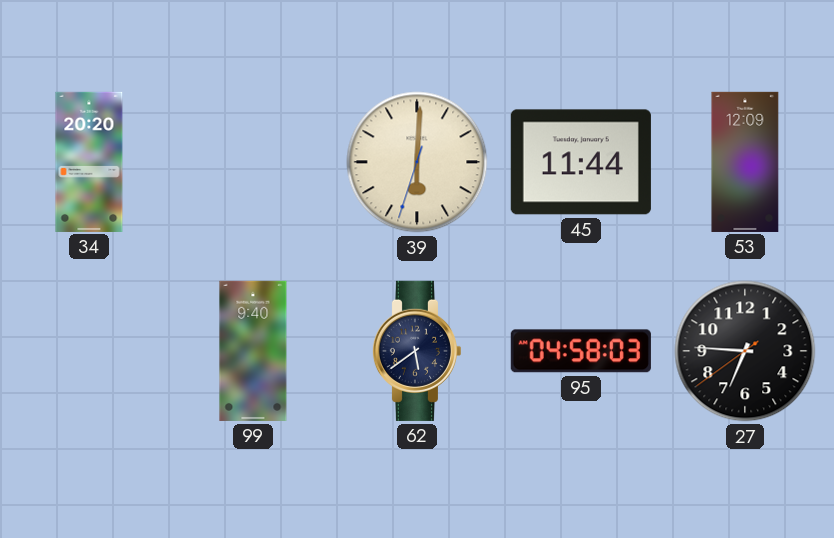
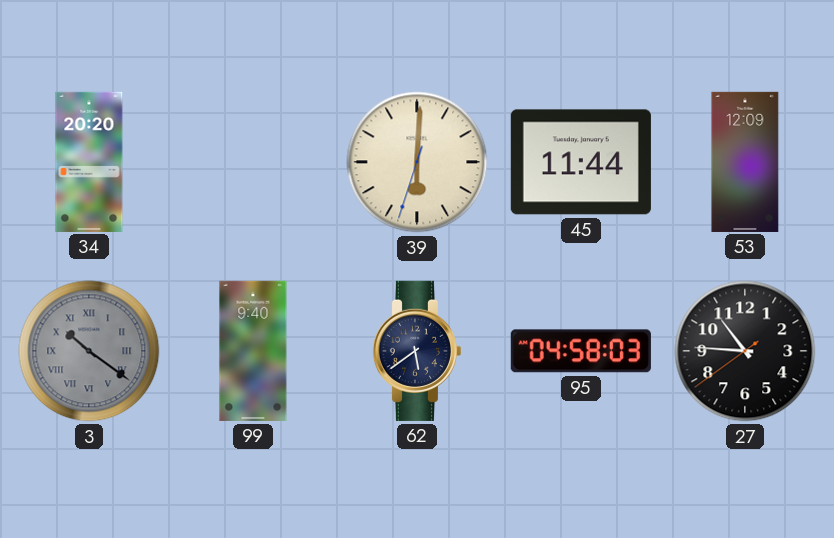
3: none -> 10:21 (89, 351)
27: 6:45 -> 10:45 (745, 351)
